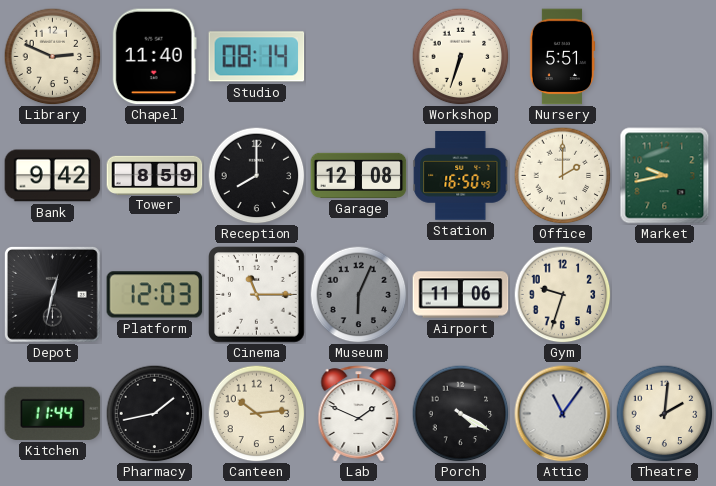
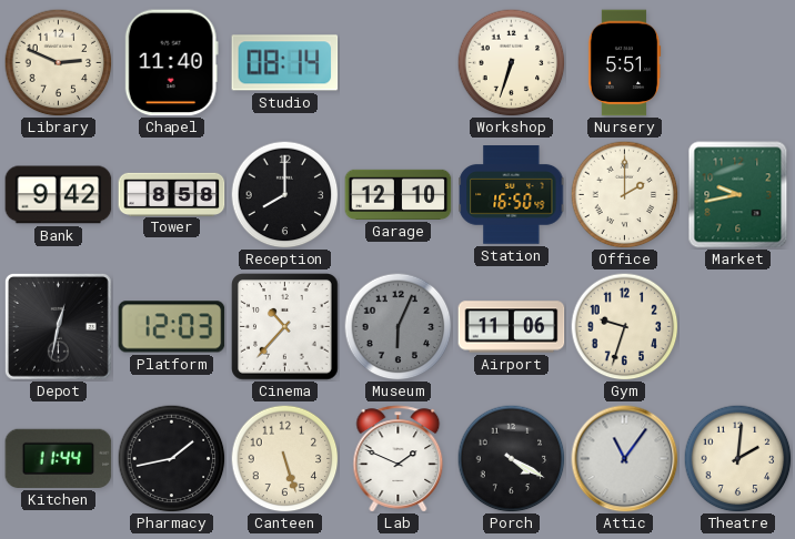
Tower: 8:59 -> 8:58 (172, 194)
Garage: 12:08 -> 12:10 (399, 194)
Cinema: 11:15 -> 10:37 (285, 327)
Canteen: 10:14 -> 5:27 (284, 458)
